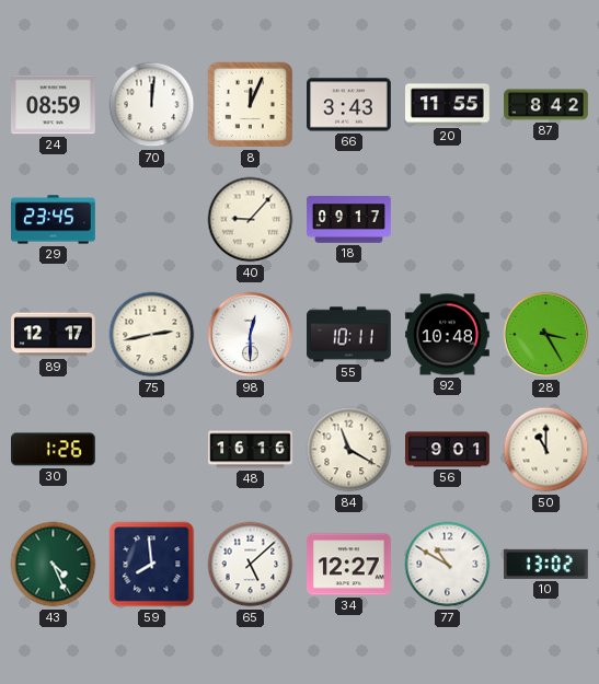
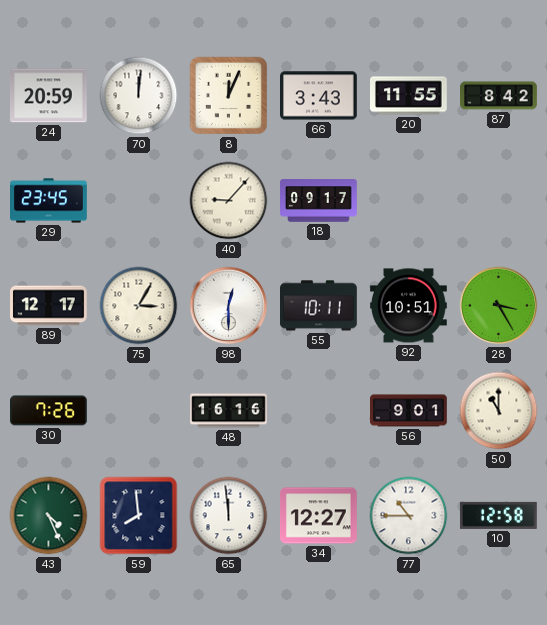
24: 08:59 -> 20:59 (49, 96)
75: 2:43 -> 3:05 (139, 306)
92: 10:48 -> 10:51 (409, 306)
30: 1:26 -> 7:26 (49, 411)
84: 11:20 -> none (349, 450)
65: 5:08 -> 11:59 (229, 516)
77: 10:50 -> 10:45 (409, 516)
10: 13:02 -> 12:58 (498, 515)
